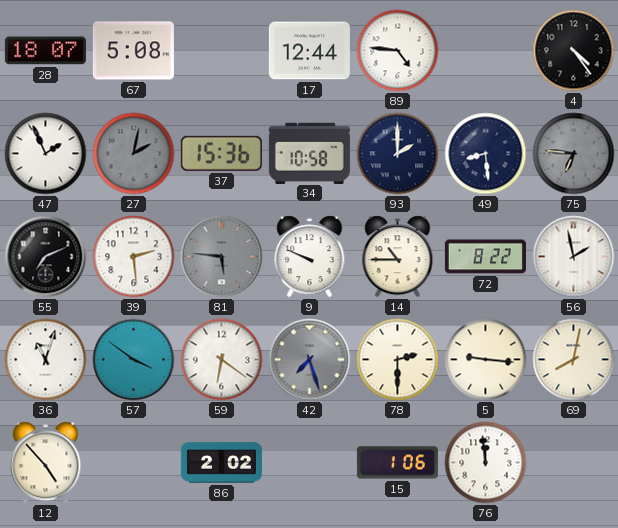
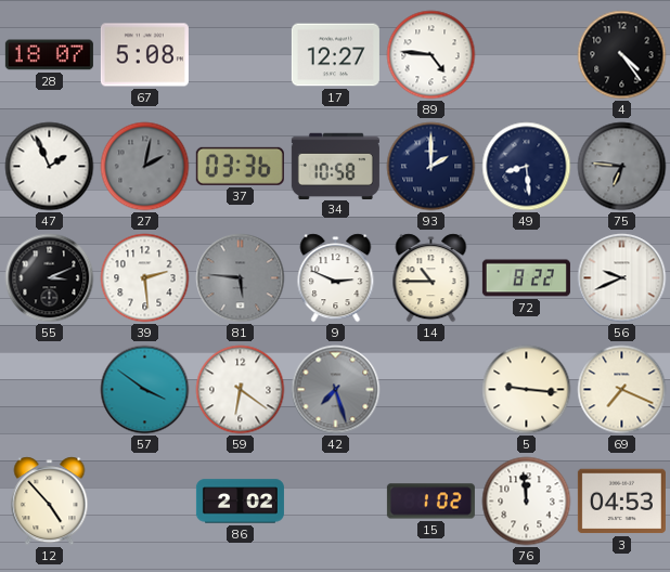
17: 12:44 -> 12:27 (335, 55)
37: 15:36 -> 03:36 (240, 166)
55: 7:11 -> 3:11 (50, 278)
9: 9:49 -> 2:49 (336, 278)
56: 1:58 -> 9:41 (622, 278)
36: 11:03 -> none (46, 360)
78: 2:30 -> none (398, 360)
69: 8:02 -> 7:19 (622, 390)
15: 1:06 -> 1:02 (430, 502)
3: none -> 04:53 (621, 502)
